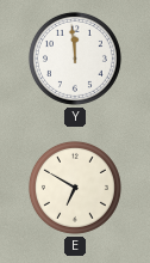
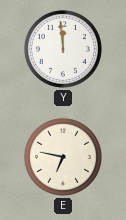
E: 6:50 -> 6:47 (63, 157)
